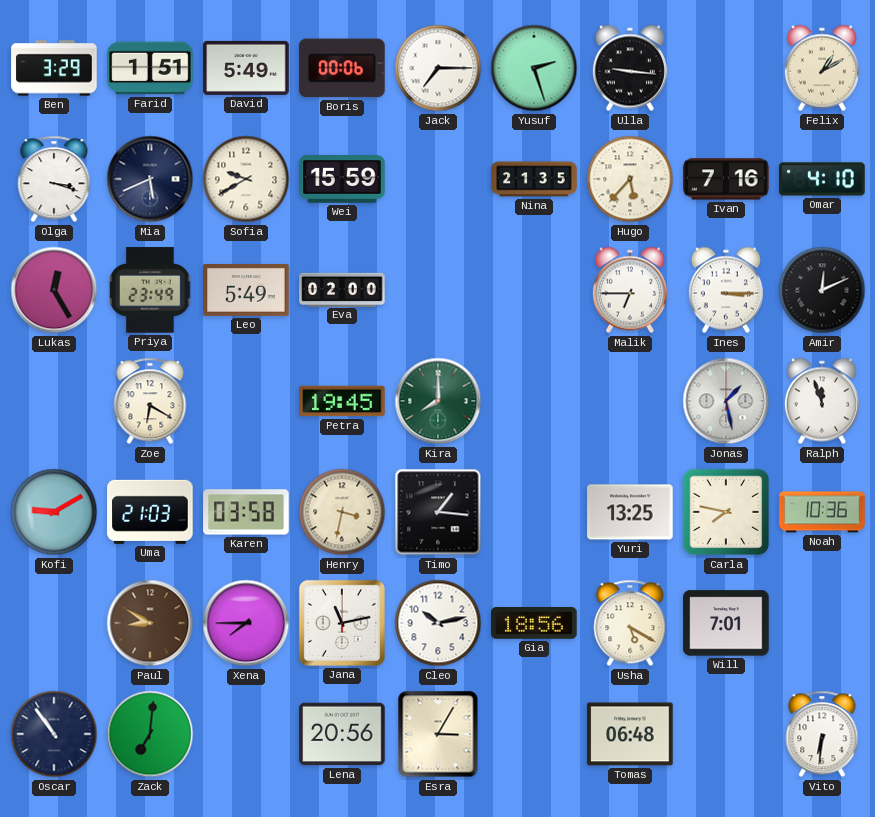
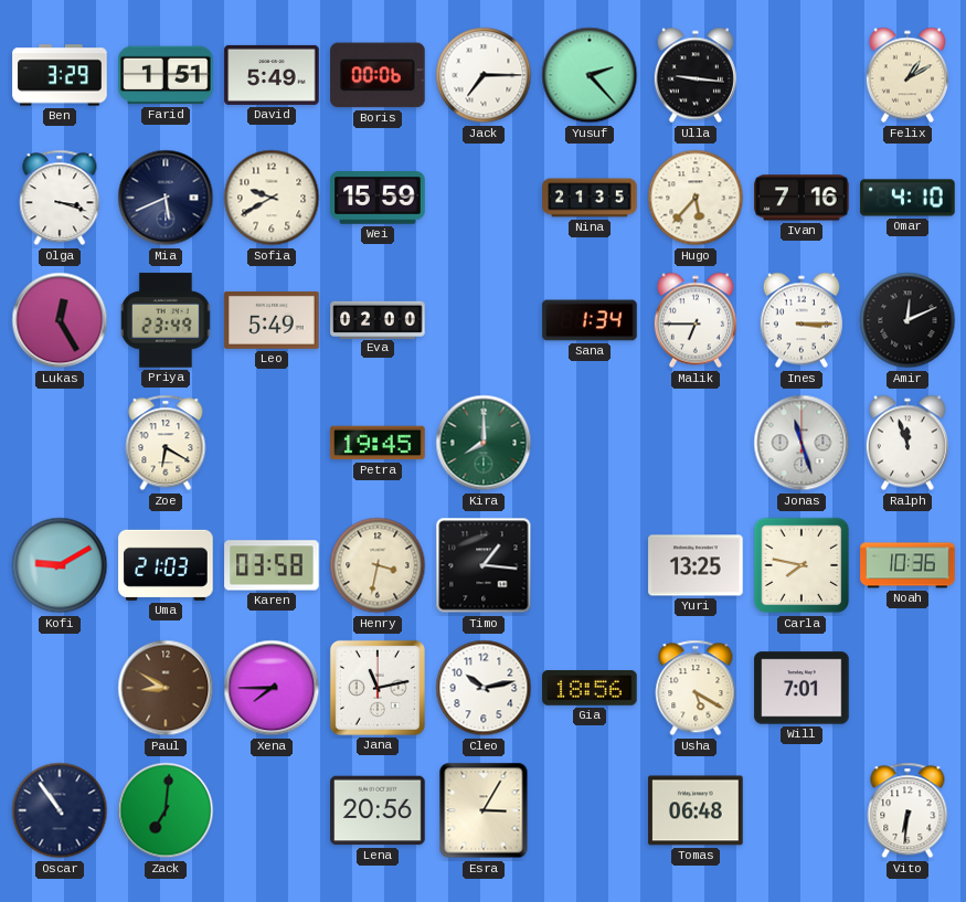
Yusuf: 2:27 -> 2:23 (590, 75)
Sana: none -> 1:34 (590, 320)
Jonas: 1:28 -> 11:27 (802, 443)
